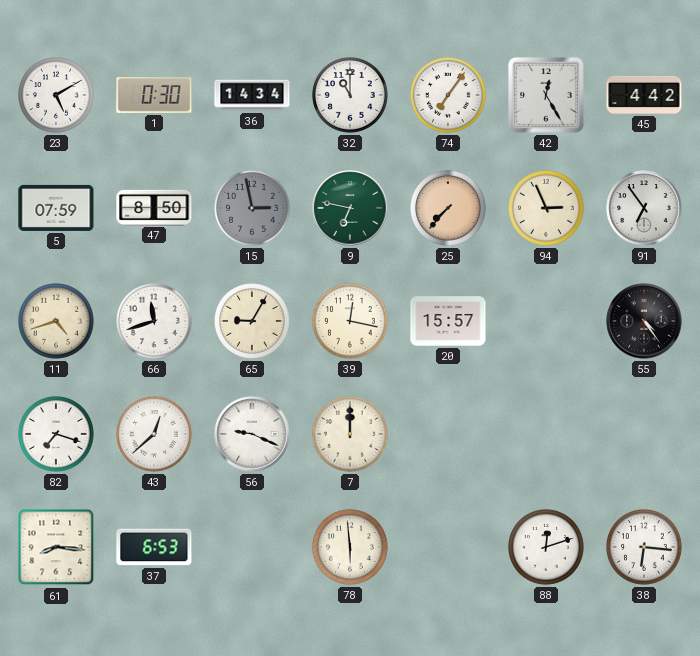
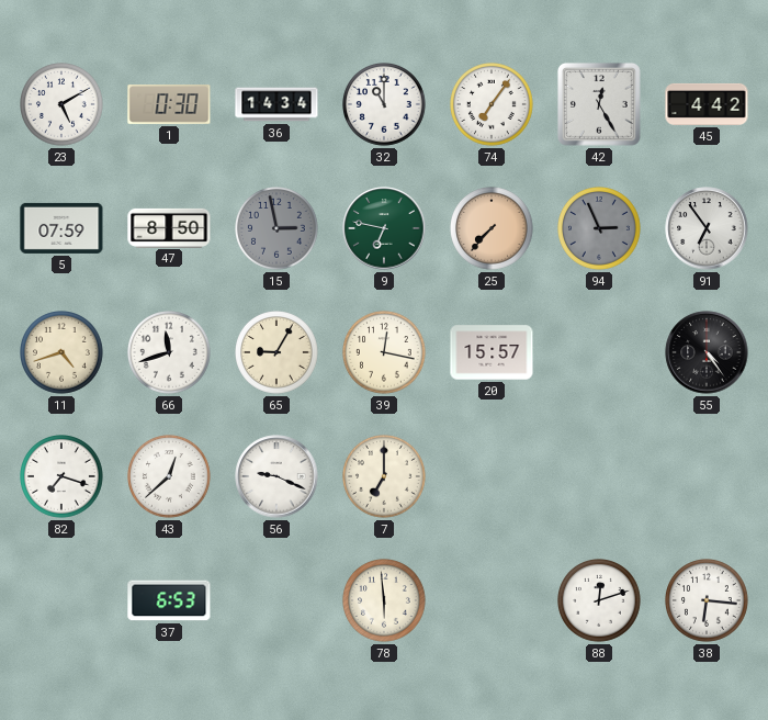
94 dial: cream -> grey (600, 229)
7: 12:00 -> 7:00 (385, 477)
61: 8:16 -> none (56, 547)
